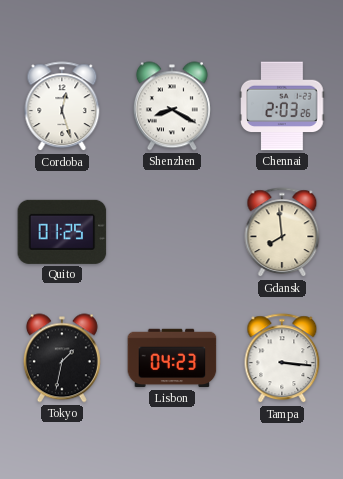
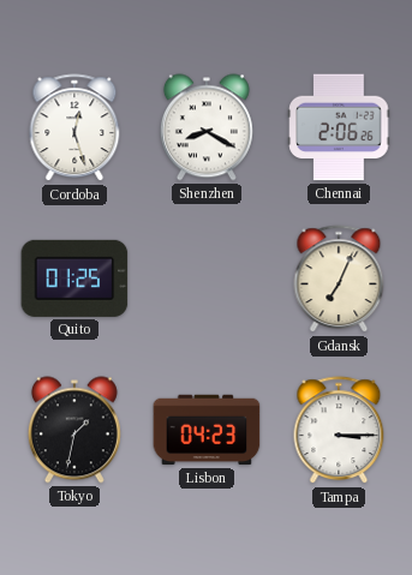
Chennai: 2:03 -> 2:06 (339, 127)
Gdansk: 7:59 -> 7:04 (339, 280)
Tampa: 3:16 -> 3:15 (339, 431)
